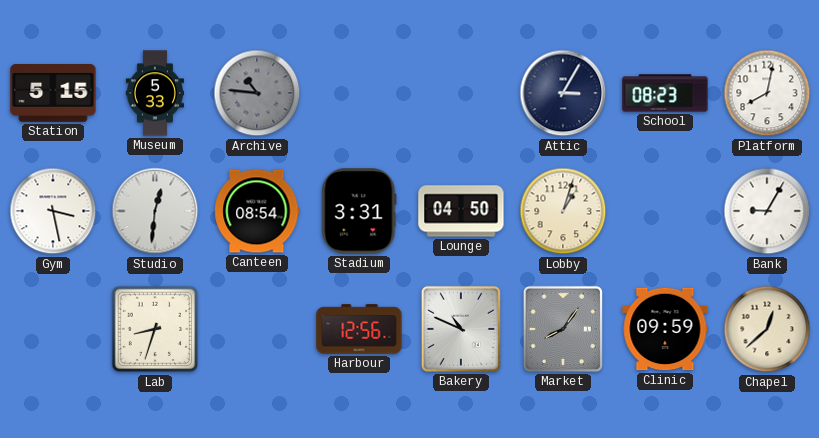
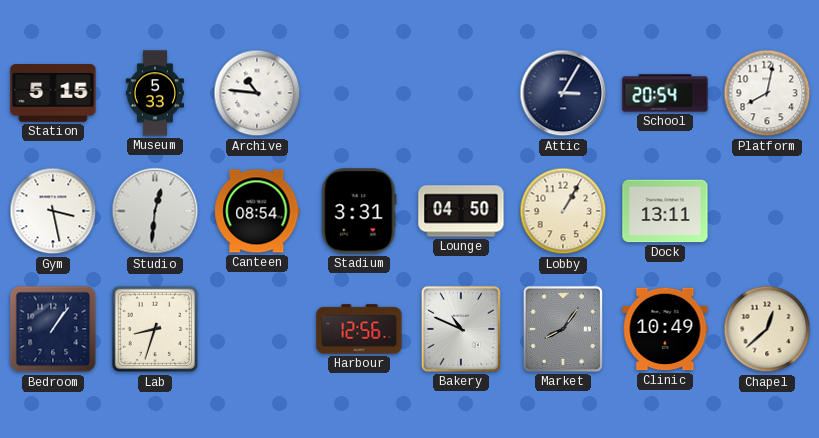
Archive dial: grey -> white (257, 93)
School: 08:23 -> 20:54 (665, 93)
Lobby: 1:03 -> 1:05 (563, 211)
Dock: none -> 13:11 (665, 211)
Bank: 9:05 -> none (767, 211)
Bedroom: none -> 1:06 (53, 329)
Clinic: 09:59 -> 10:49 (665, 329)
